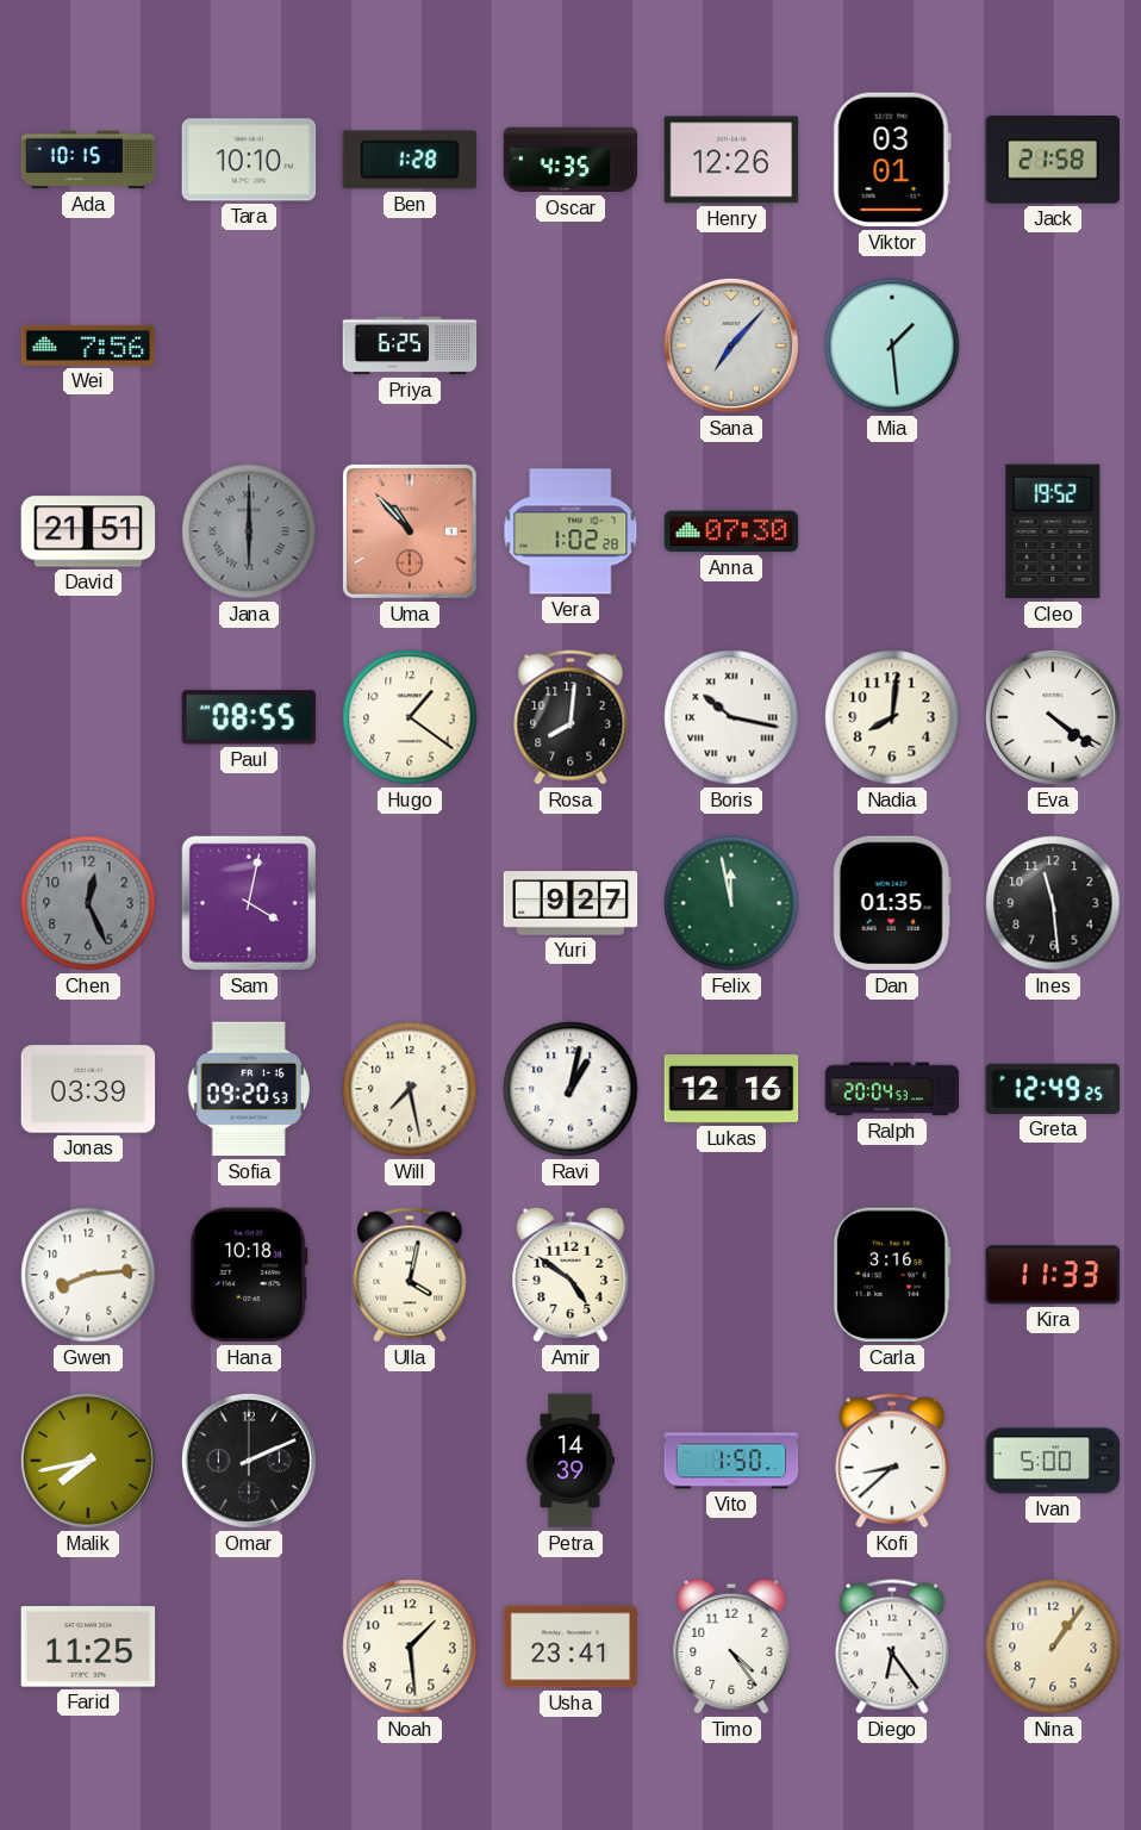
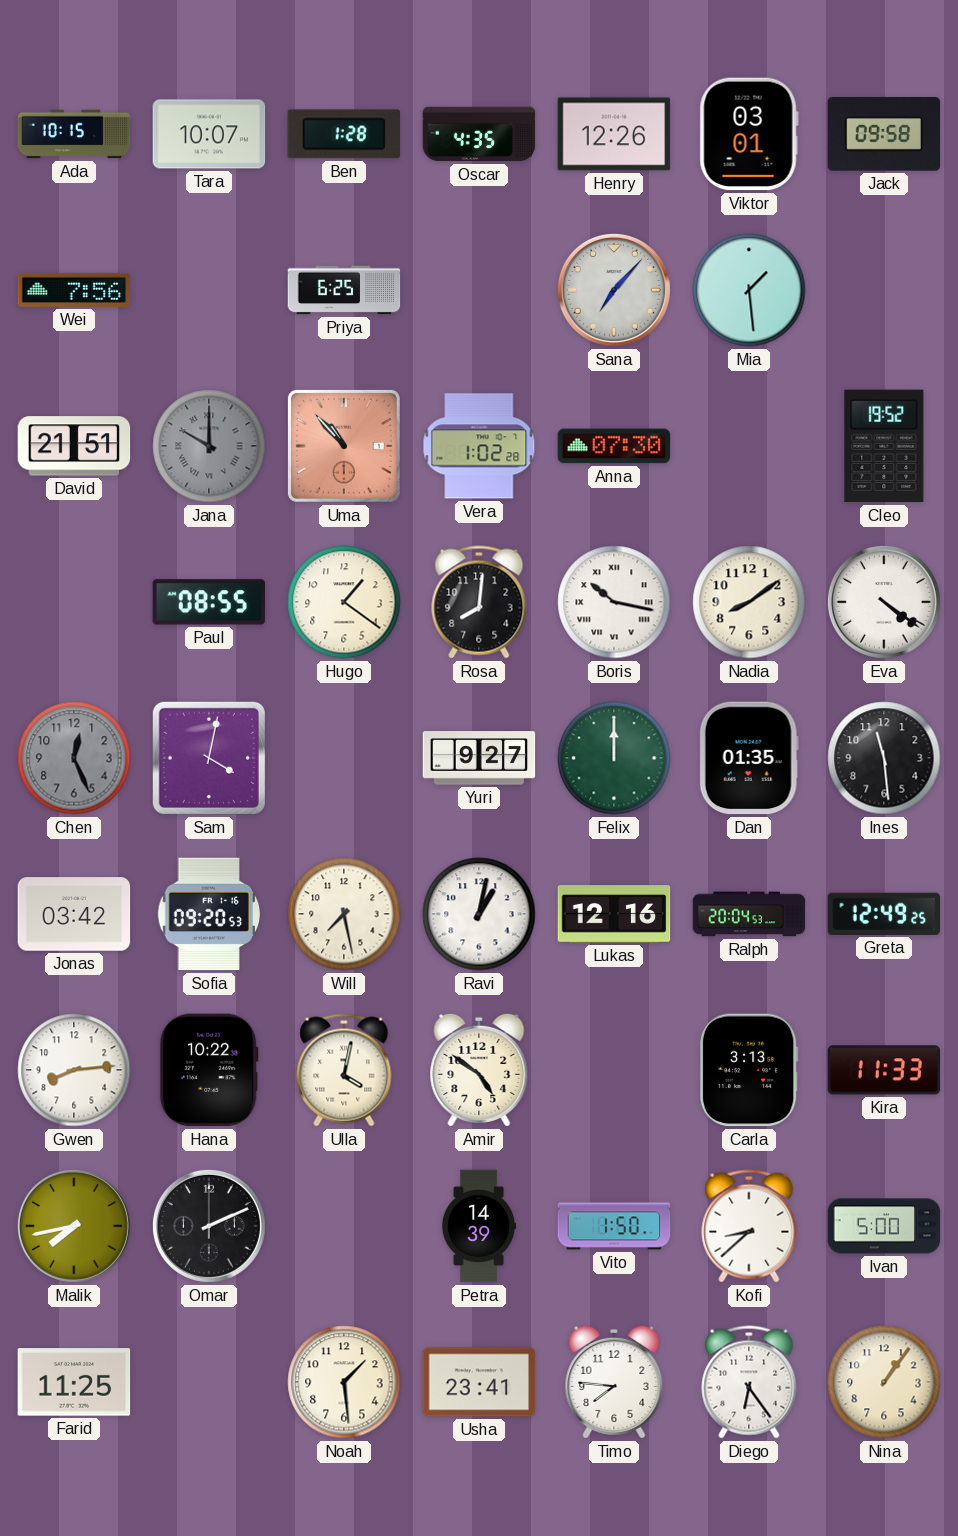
Tara: 10:10 -> 10:07 (209, 134)
Jack: 21:58 -> 09:58 (884, 134)
Jana: 6:00 -> 10:00 (209, 446)
Nadia: 8:01 -> 8:09 (749, 602)
Felix: 11:58 -> 12:00 (614, 758)
Jonas: 03:39 -> 03:42 (74, 914)
Hana: 10:18 -> 10:22 (209, 1070)
Carla: 3:16 -> 3:13 (749, 1070)
Timo: 4:24 -> 7:46 (614, 1382)
